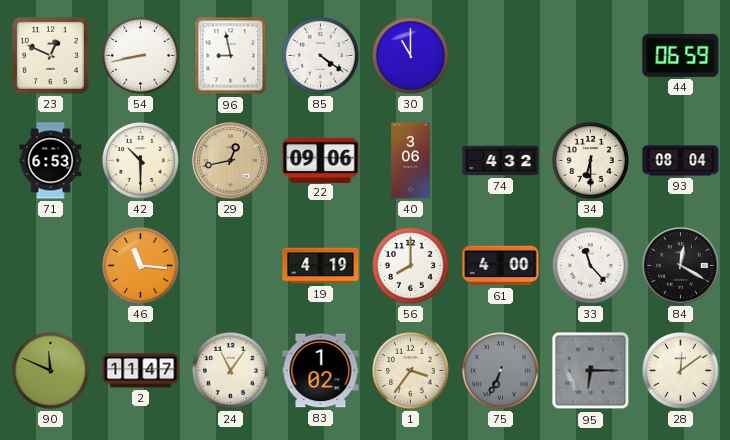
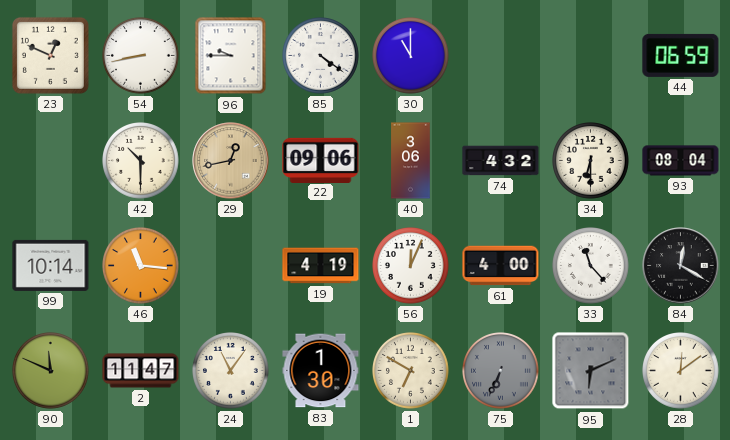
96: 8:58 -> 9:45 (231, 56)
71: 6:53 -> none (51, 161)
99: none -> 10:14 (51, 265)
56: 8:00 -> 12:04 (411, 266)
83: 1:02 -> 1:30 (321, 371)
1: 3:36 -> 6:50 (411, 371)
95: 6:15 -> 6:11 (591, 371)
